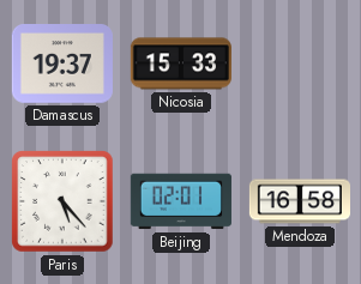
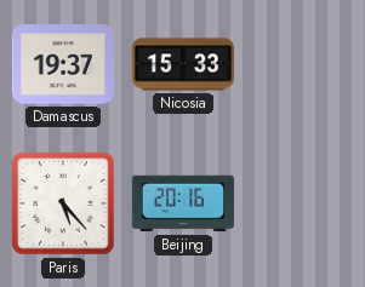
Beijing: 02:01 -> 20:16 (183, 203)
Mendoza: 16:58 -> none (299, 201)
